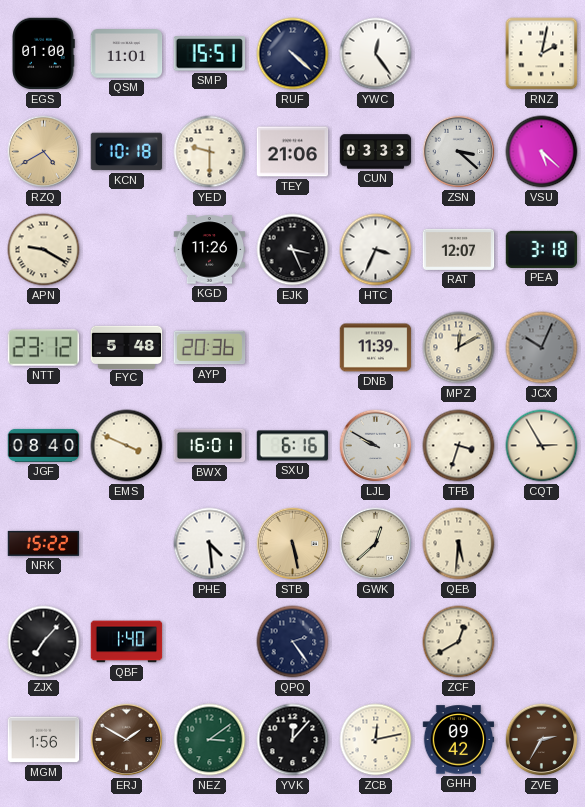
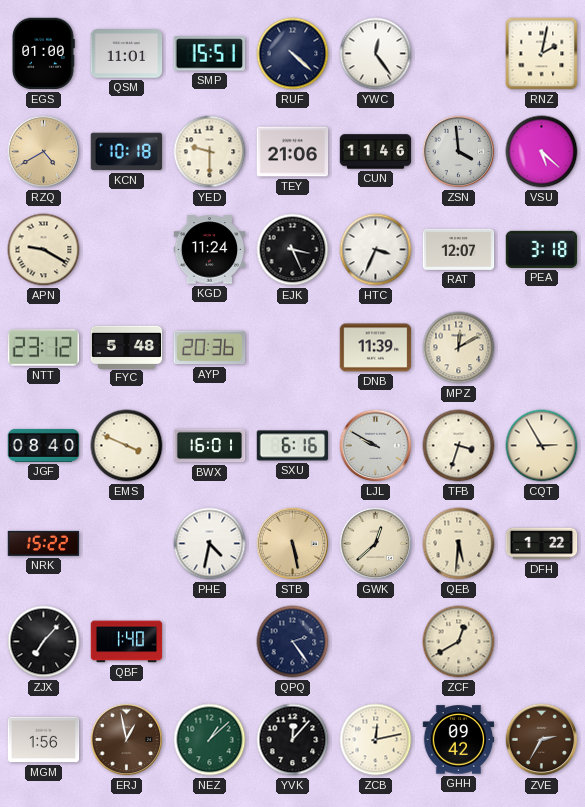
CUN: 03:33 -> 11:46 (376, 152)
ZSN: 3:22 -> 3:59 (459, 152)
KGD: 11:26 -> 11:24 (210, 250)
JCX: 10:04 -> none (542, 348)
PHE: 4:29 -> 4:32 (210, 544)
DFH: none -> 1:22 (542, 544)
ERJ: 1:50 -> 12:58 (127, 740)
NEZ: 3:09 -> 1:08 (210, 740)
